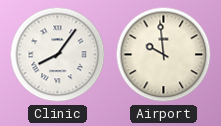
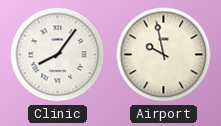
Airport: 9:59 -> 9:58 (164, 55)
